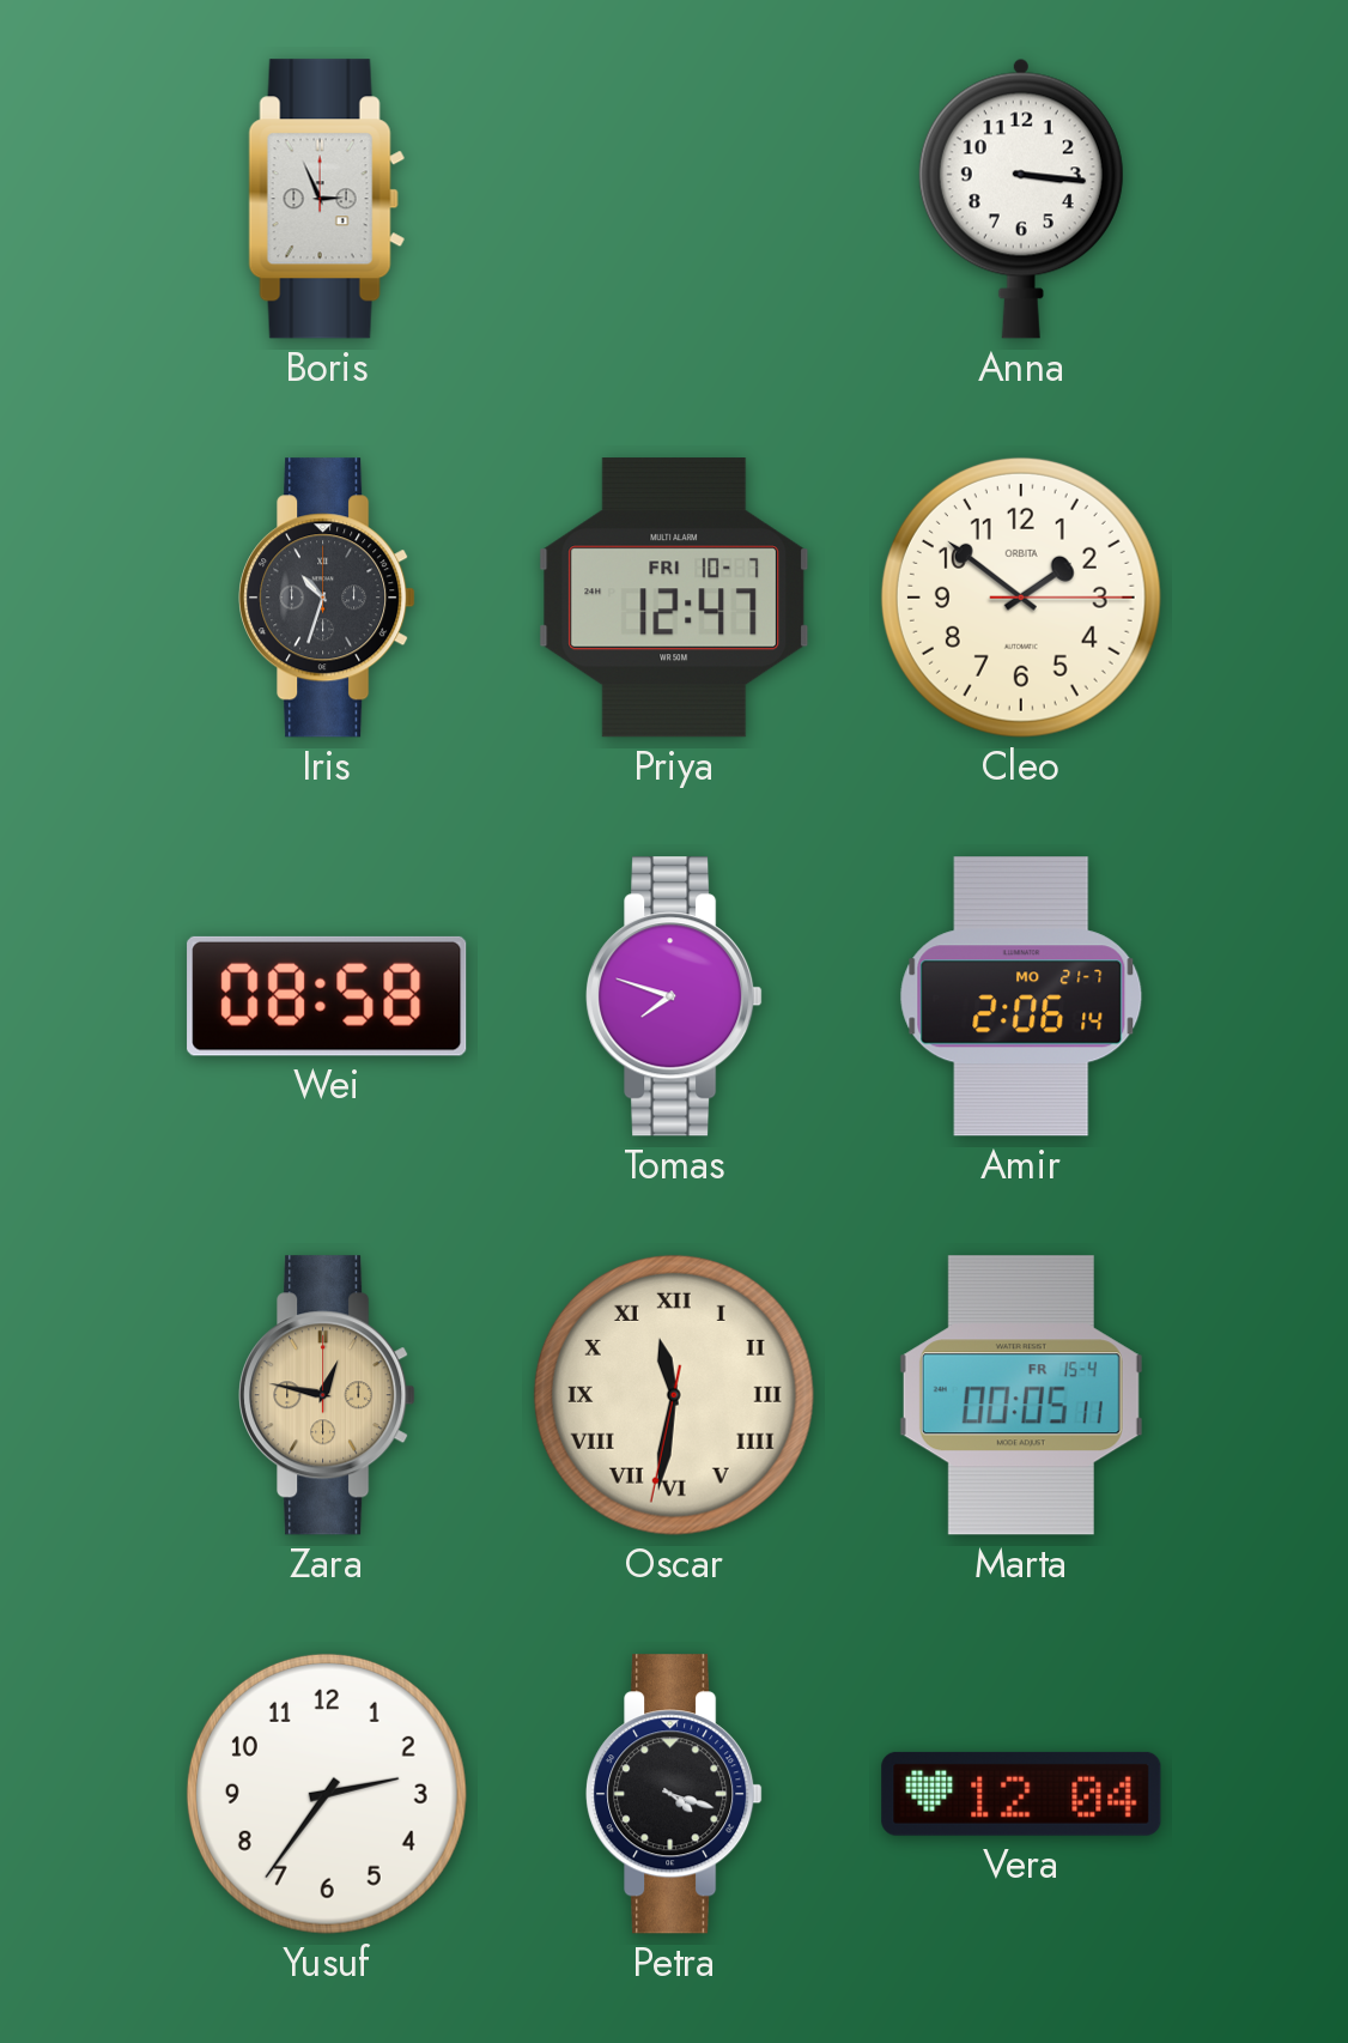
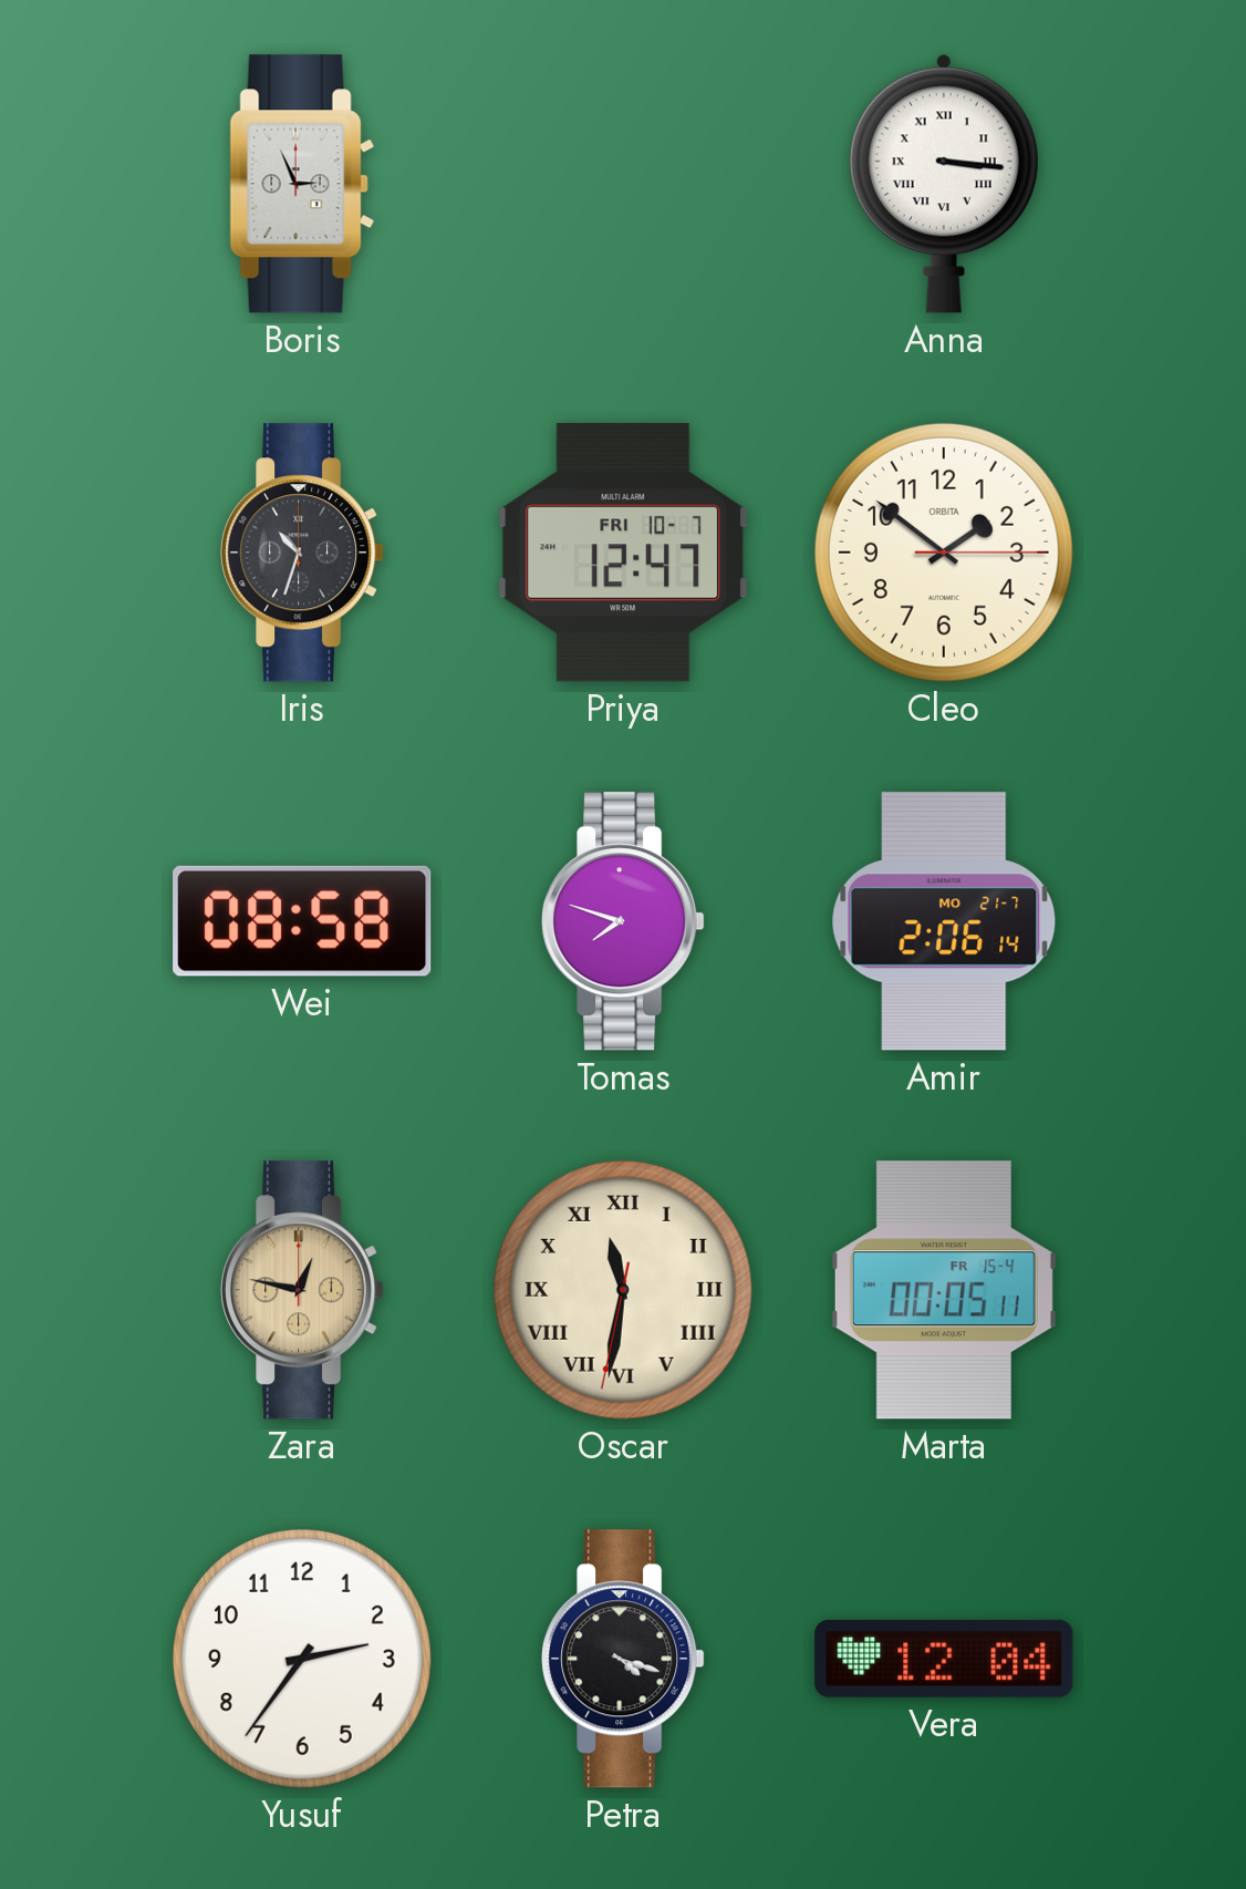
Anna numerals: Arabic -> Roman (944, 184)
